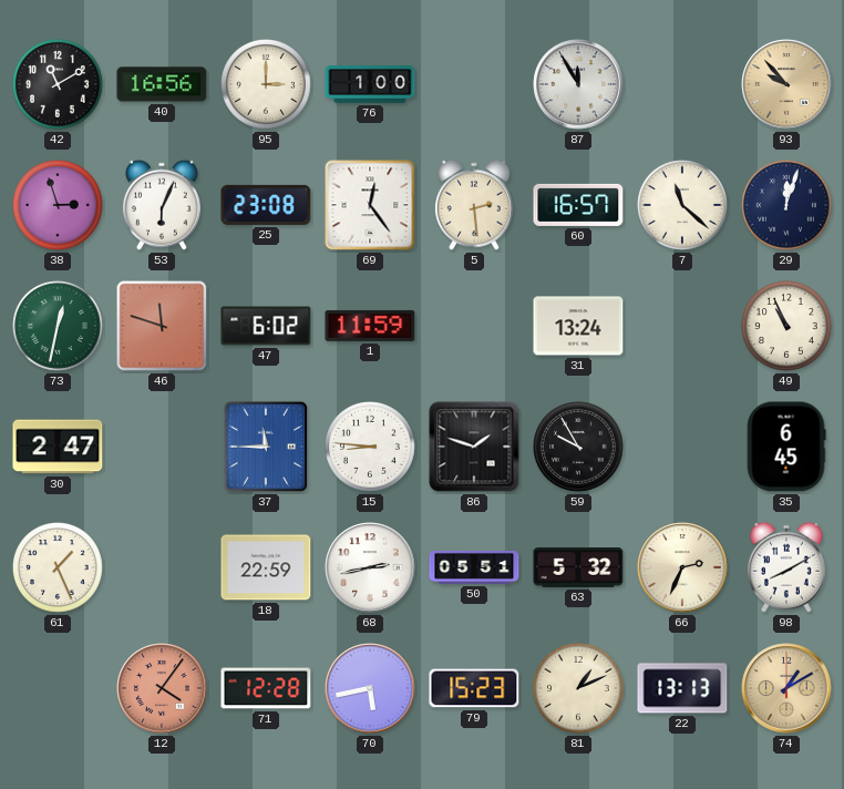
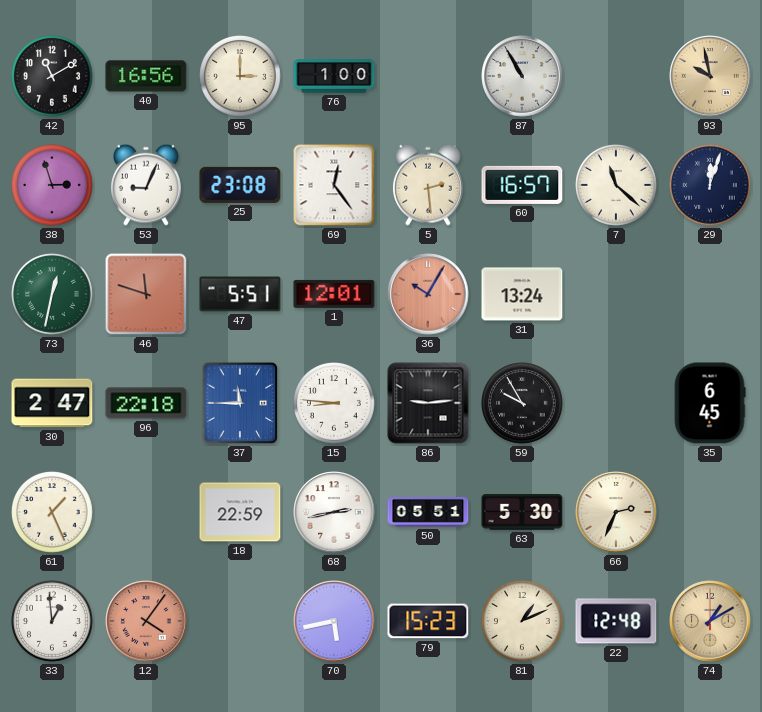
87: 11:55 -> 10:55 (522, 76)
93: 9:53 -> 9:58 (710, 76)
53: 6:04 -> 9:04 (146, 185)
47: 6:02 -> 5:51 (240, 294)
1: 11:59 -> 12:01 (334, 294)
36: none -> 10:05 (428, 294)
49: 10:56 -> none (788, 327)
96: none -> 22:18 (146, 403)
86: 1:48 -> 9:14 (428, 403)
63: 5:32 -> 5:30 (522, 512)
98: 8:10 -> none (786, 567)
33: none -> 12:59 (53, 622)
71: 12:28 -> none (266, 688)
22: 13:13 -> 12:48 (616, 621)
